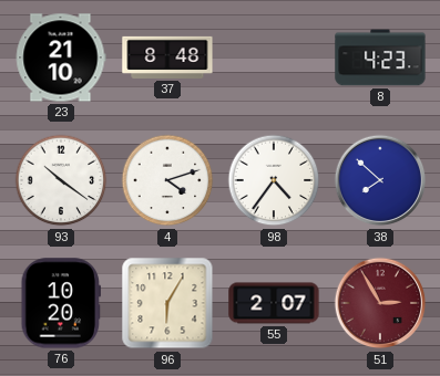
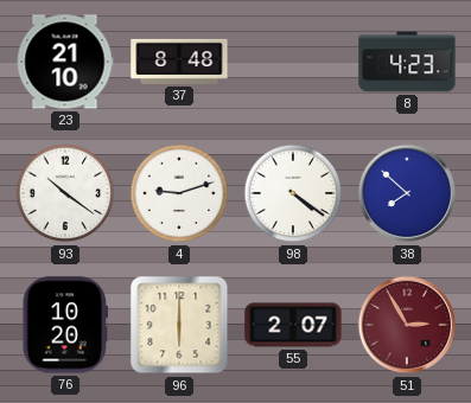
4: 4:12 -> 9:12 (179, 193)
98: 4:36 -> 4:21 (293, 193)
96: 6:05 -> 6:00 (179, 325)
